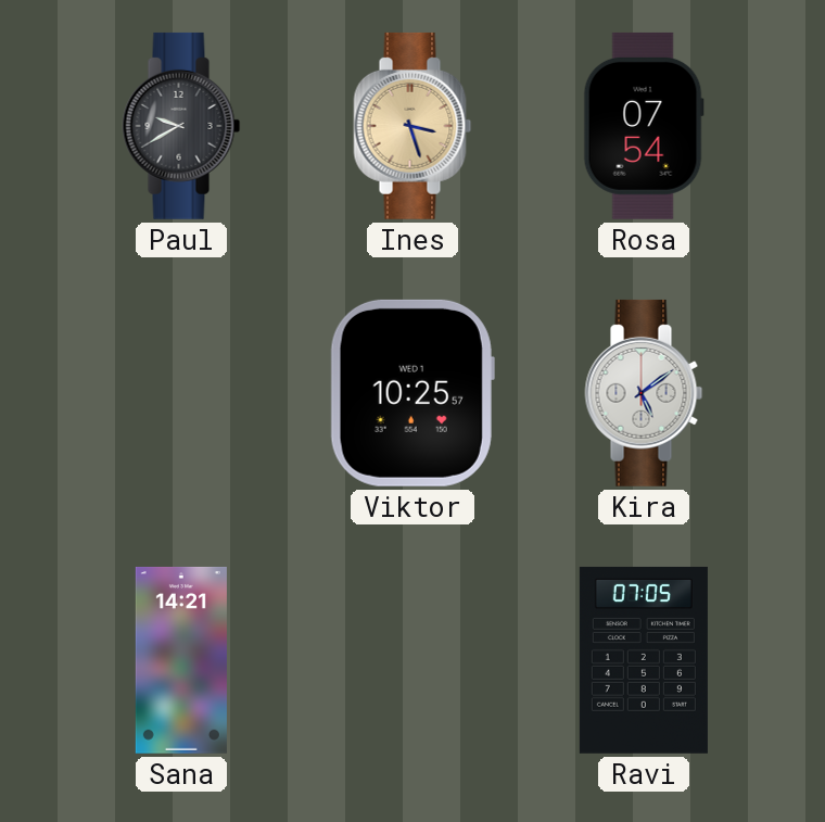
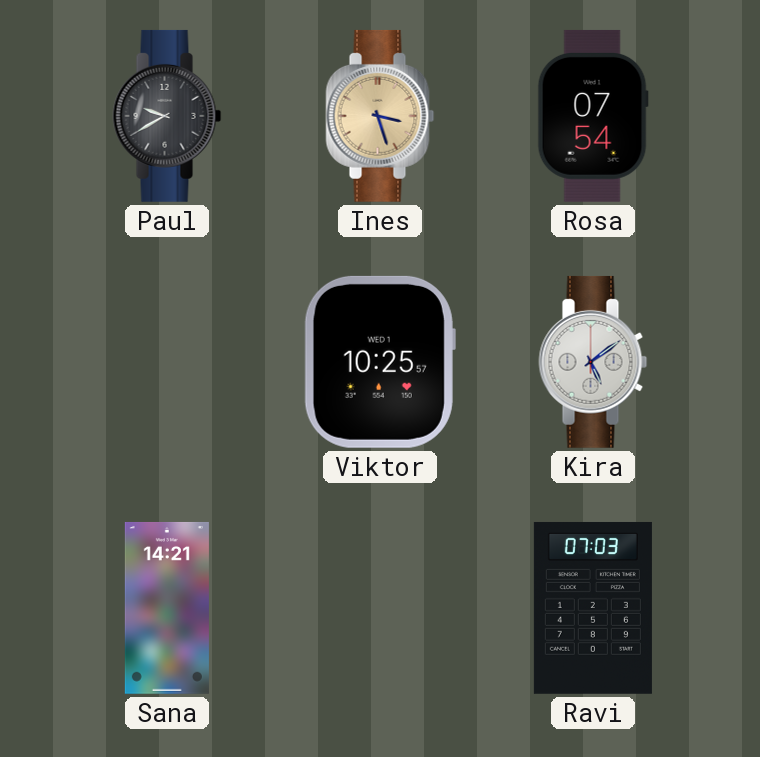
Ravi: 07:05 -> 07:03 (593, 608)
